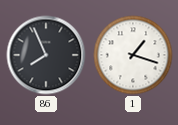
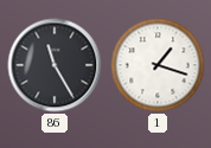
86: 7:56 -> 11:25 (55, 65)
